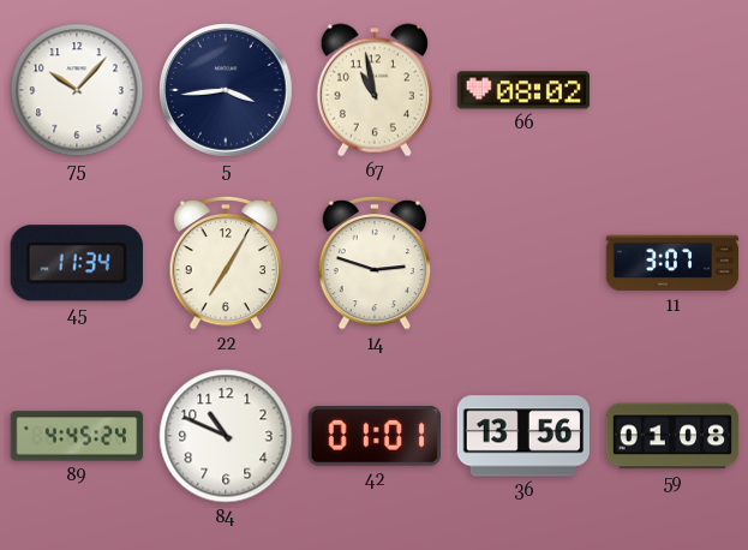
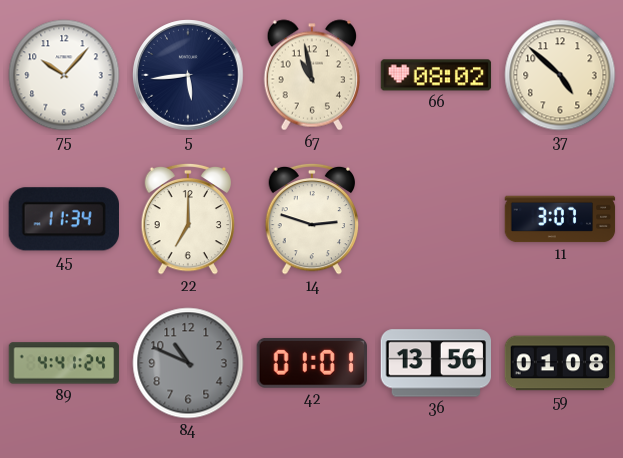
5: 3:44 -> 5:44 (188, 75)
37: none -> 4:52 (560, 75)
22: 7:05 -> 7:00 (188, 219)
89: 4:45 -> 4:41 (64, 363)
84 dial: white -> grey (188, 363)
